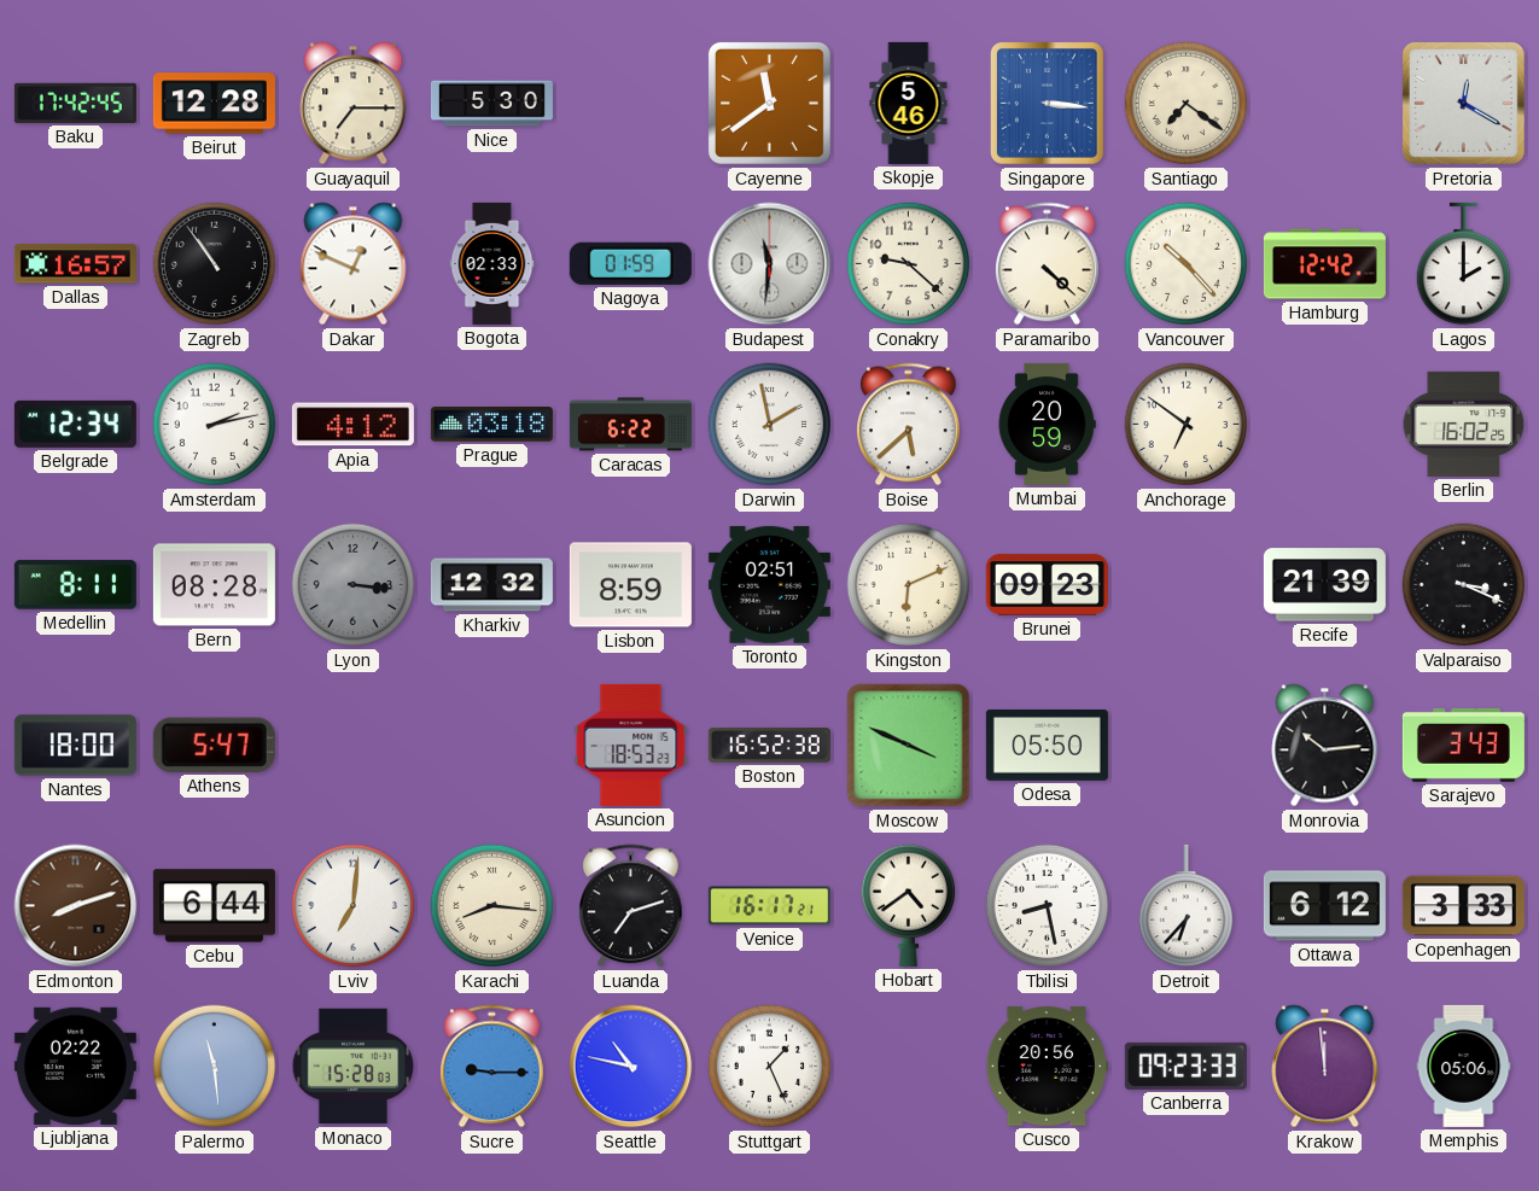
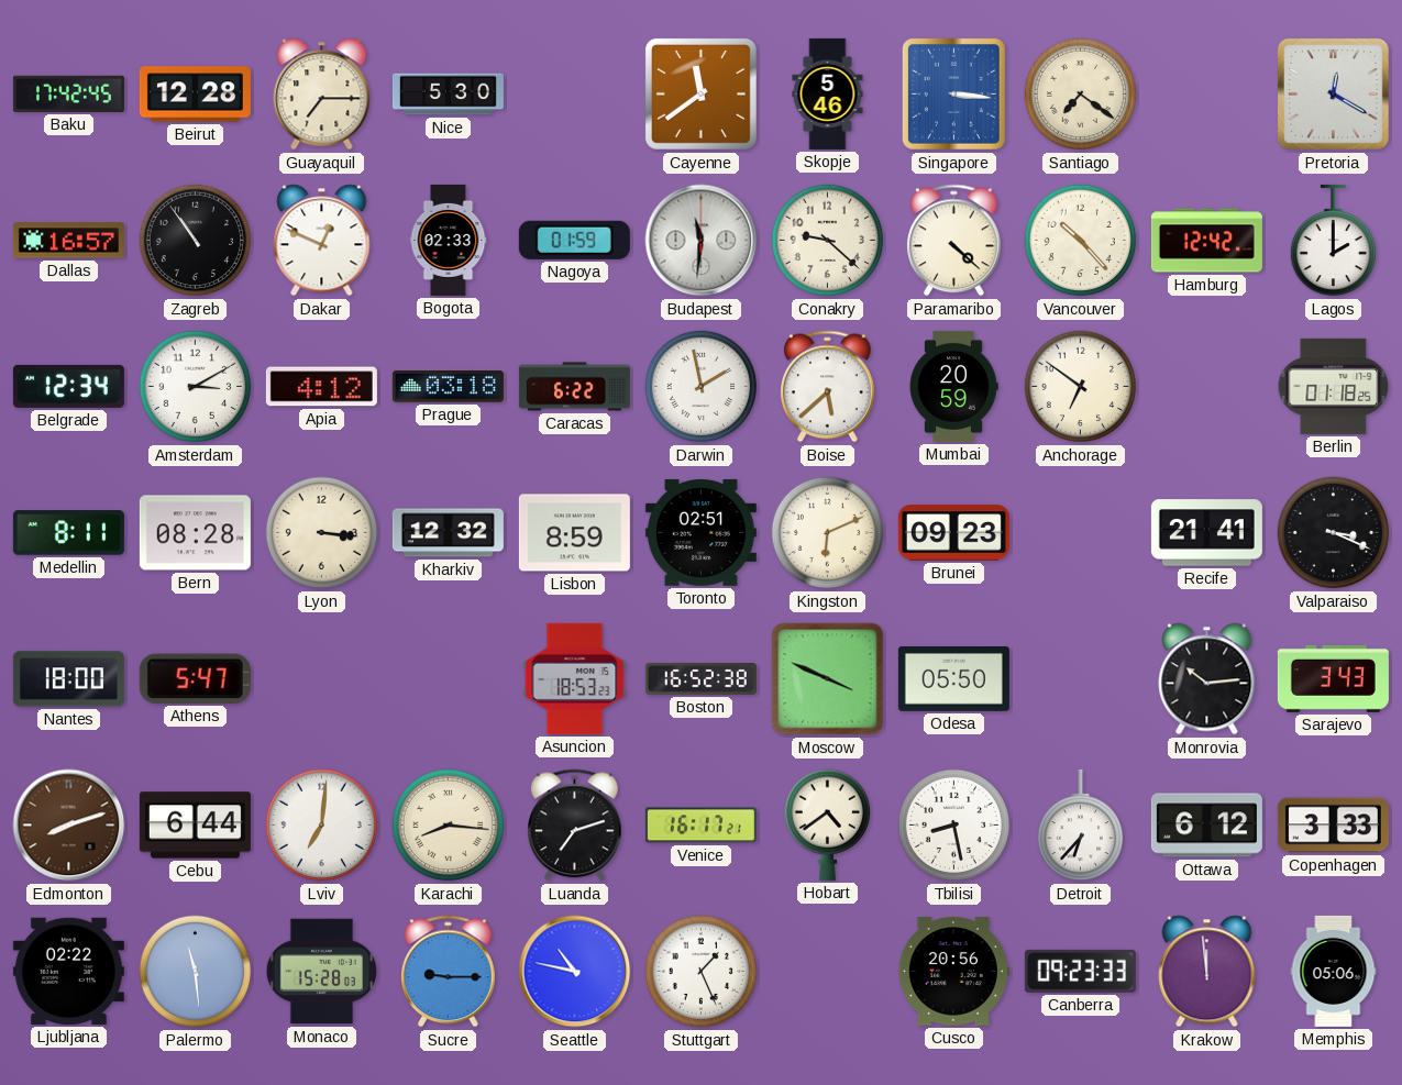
Amsterdam: 2:13 -> 3:10 (196, 387)
Berlin: 16:02 -> 01:18 (1334, 386)
Lyon dial: grey -> cream (322, 533)
Recife: 21:39 -> 21:41 (1206, 533)
